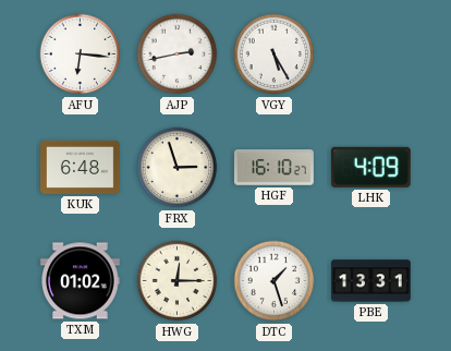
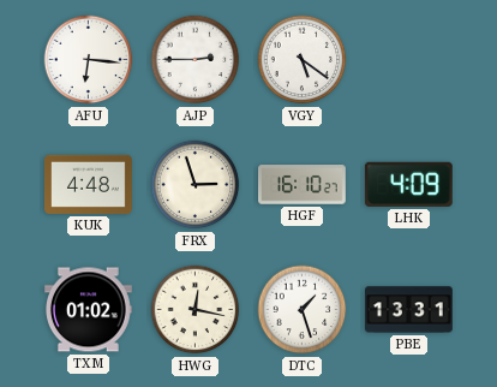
AJP: 2:43 -> 2:45 (196, 60)
VGY: 5:25 -> 5:21 (303, 60)
KUK: 6:48 -> 4:48 (89, 184)
HWG: 12:15 -> 12:17 (196, 310)
